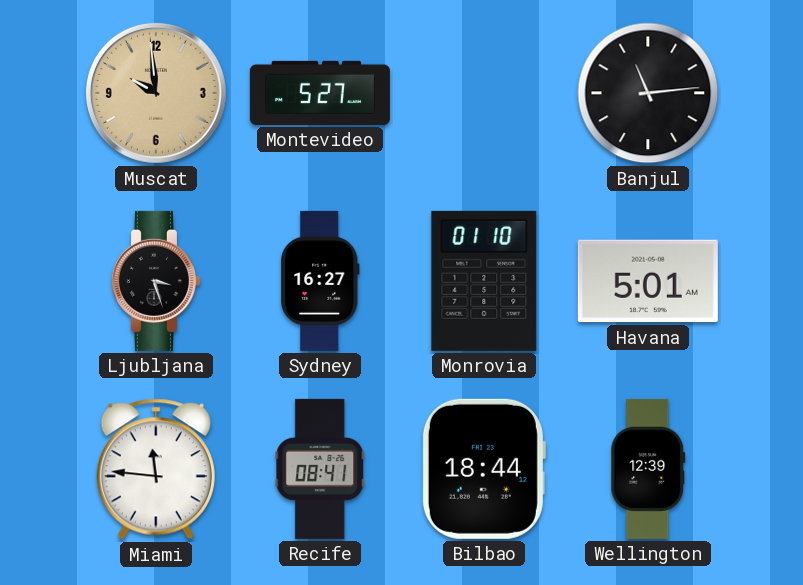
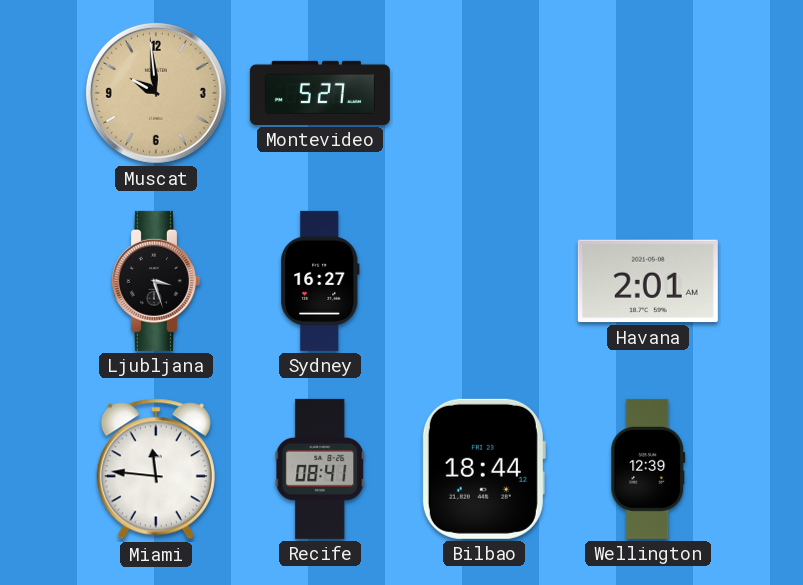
Banjul: 11:14 -> none (648, 93)
Monrovia: 01:10 -> none (484, 281)
Havana: 5:01 -> 2:01 (648, 281)
